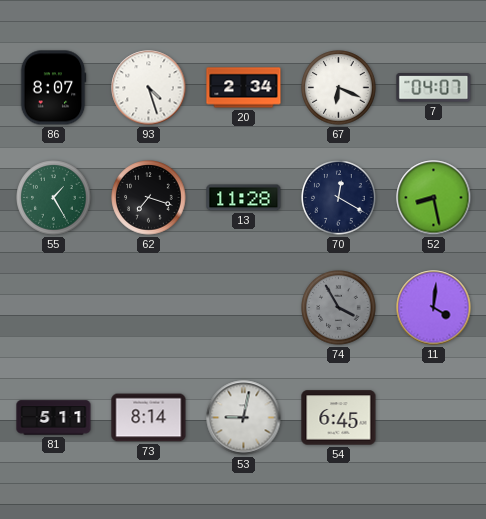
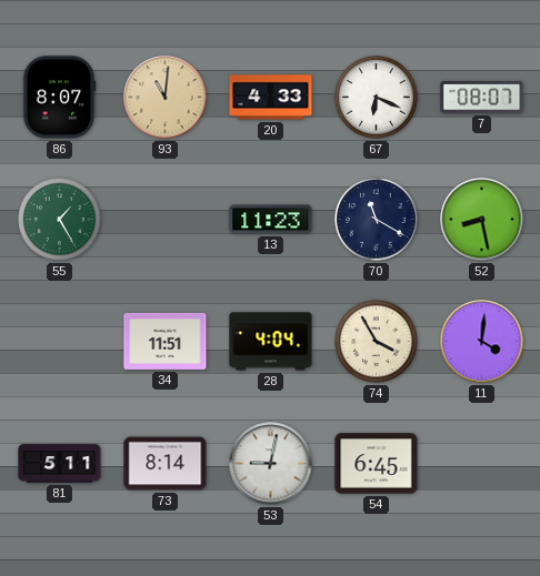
93: 4:27 -> 11:01 (166, 98)
93 dial: white -> champagne (166, 98)
20: 2:34 -> 4:33 (271, 98)
7: 04:07 -> 08:07 (482, 98)
62: 7:18 -> none (149, 198)
13: 11:28 -> 11:23 (271, 220)
70: 12:20 -> 11:20 (377, 220)
34: none -> 11:51 (166, 341)
28: none -> 4:04 (271, 342)
74 dial: grey -> cream (377, 342)
